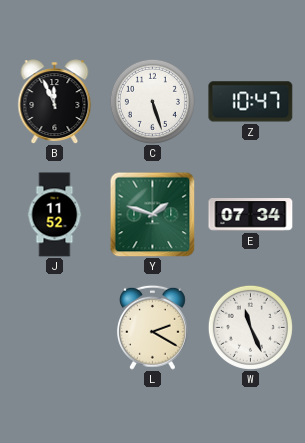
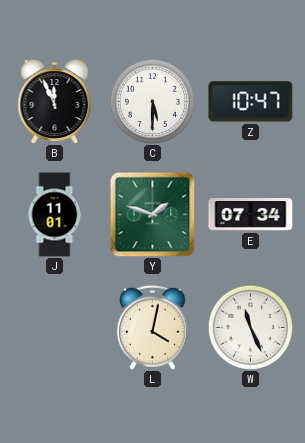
C: 5:27 -> 5:30 (152, 101)
J: 11:52 -> 11:01 (55, 215)
L: 2:20 -> 4:02 (152, 327)
